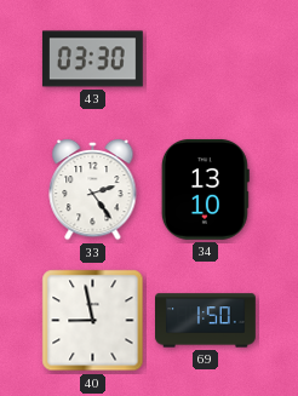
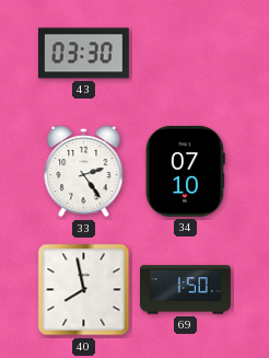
34: 13:10 -> 07:10 (185, 171)
40: 8:58 -> 7:58 (84, 290)
